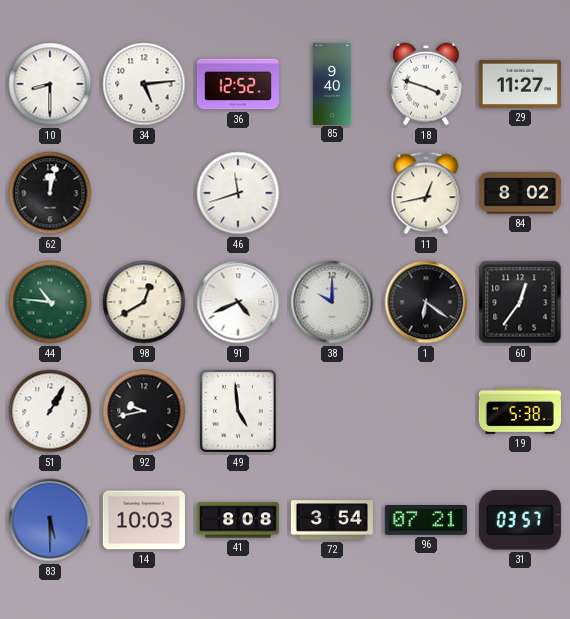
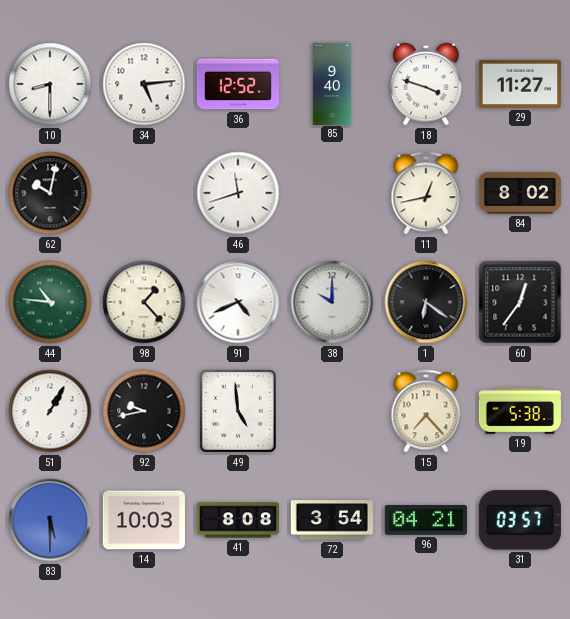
62: 12:02 -> 10:02 (50, 193)
98: 12:40 -> 1:23 (144, 302)
15: none -> 7:23 (426, 411)
96: 07:21 -> 04:21 (426, 521)
